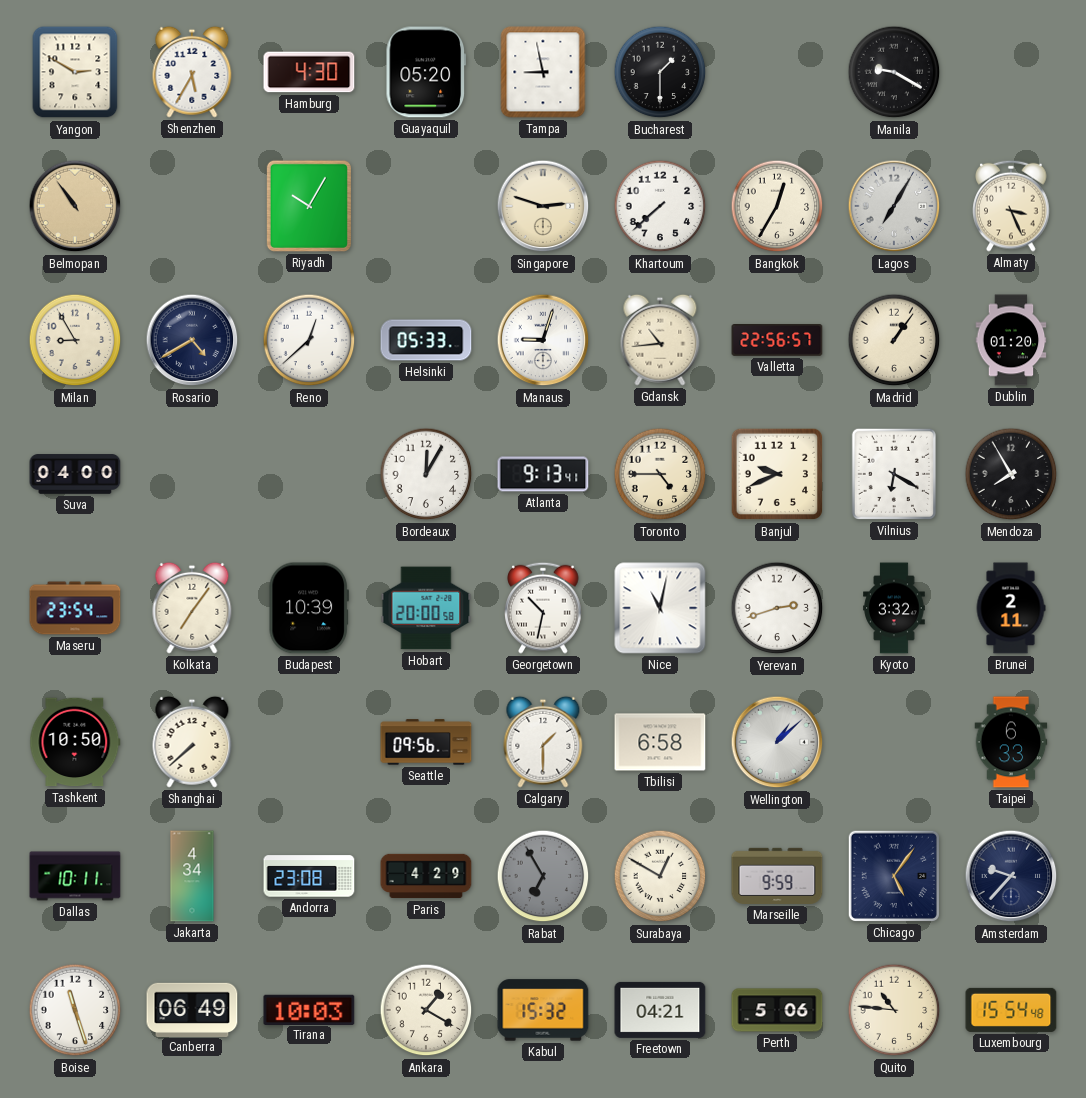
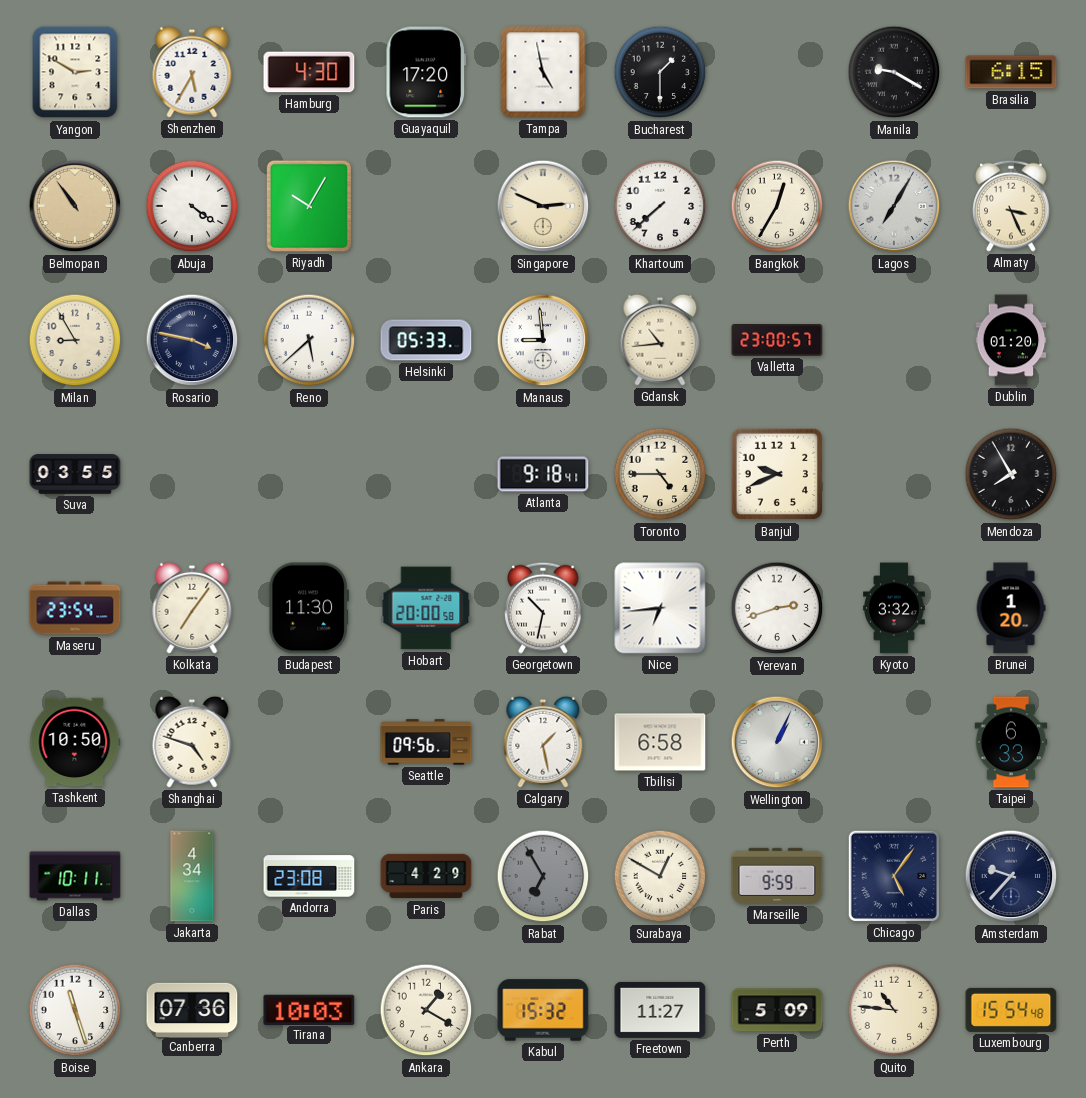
Guayaquil: 05:20 -> 17:20 (425, 72)
Tampa: 8:58 -> 4:58 (543, 72)
Brasilia: none -> 6:15 (1011, 72)
Abuja: none -> 4:21 (192, 206)
Singapore: 2:48 -> 2:49 (543, 206)
Rosario: 4:40 -> 3:47 (192, 340)
Reno: 12:38 -> 5:38 (309, 340)
Manaus: 9:03 -> 8:59 (543, 340)
Valletta: 22:56 -> 23:00 (777, 341)
Madrid: 1:06 -> none (894, 340)
Suva: 04:00 -> 03:55 (75, 474)
Bordeaux: 12:05 -> none (426, 474)
Atlanta: 9:13 -> 9:18 (543, 474)
Vilnius: 6:20 -> none (894, 474)
Budapest: 10:39 -> 11:30 (309, 608)
Nice: 11:02 -> 6:44 (660, 608)
Brunei: 2:11 -> 1:20 (1011, 608)
Shanghai: 7:38 -> 4:48 (192, 742)
Calgary: 1:30 -> 1:28 (543, 742)
Wellington: 1:08 -> 1:04 (777, 742)
Canberra: 06:49 -> 07:36 (192, 1009)
Freetown: 04:21 -> 11:27 (660, 1010)
Perth: 5:06 -> 5:09 (777, 1010)
